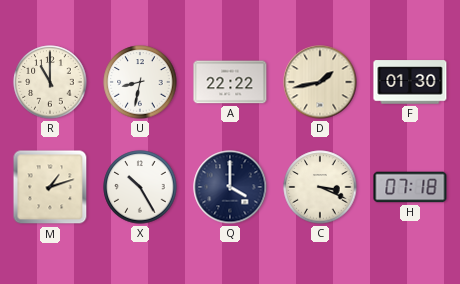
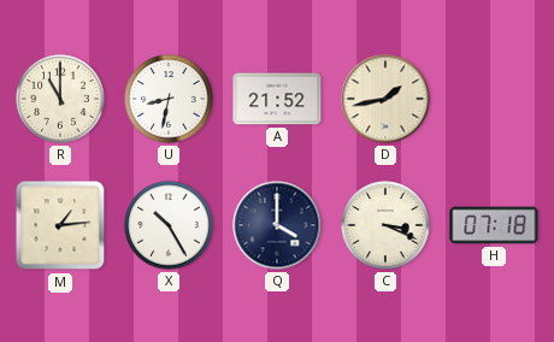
A: 22:22 -> 21:52 (277, 99)
F: 01:30 -> none (410, 82)
M: 1:12 -> 1:14 (60, 225)
